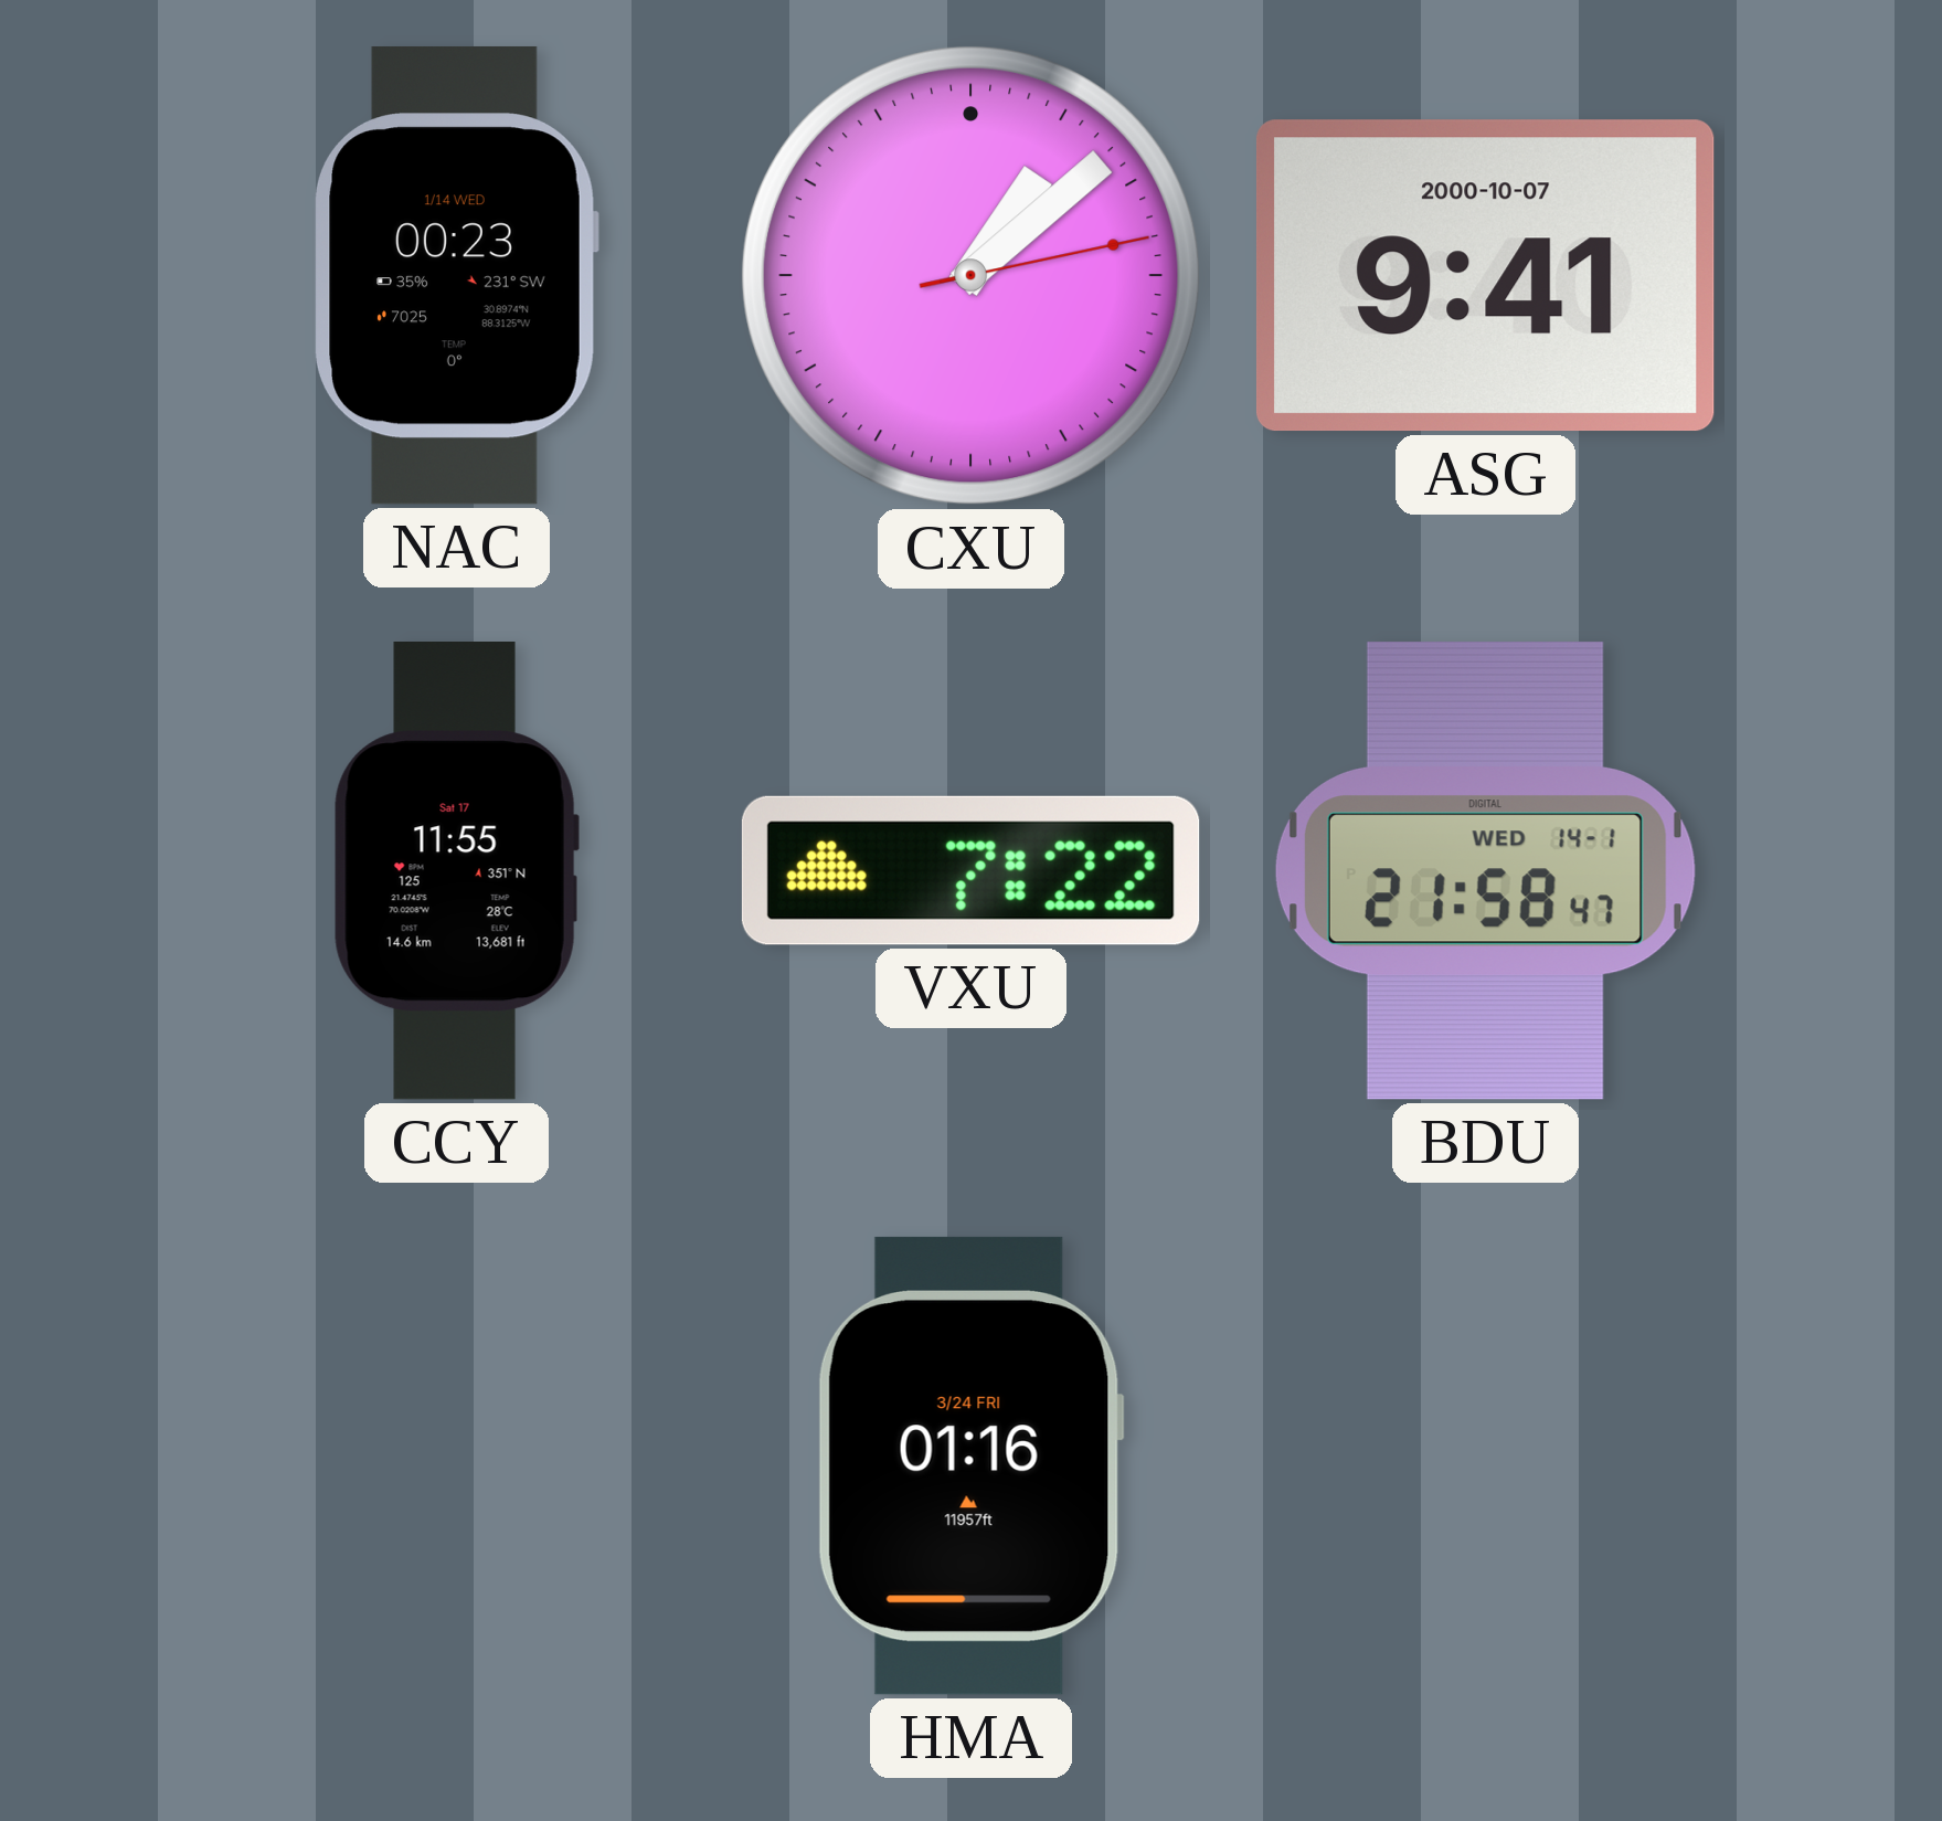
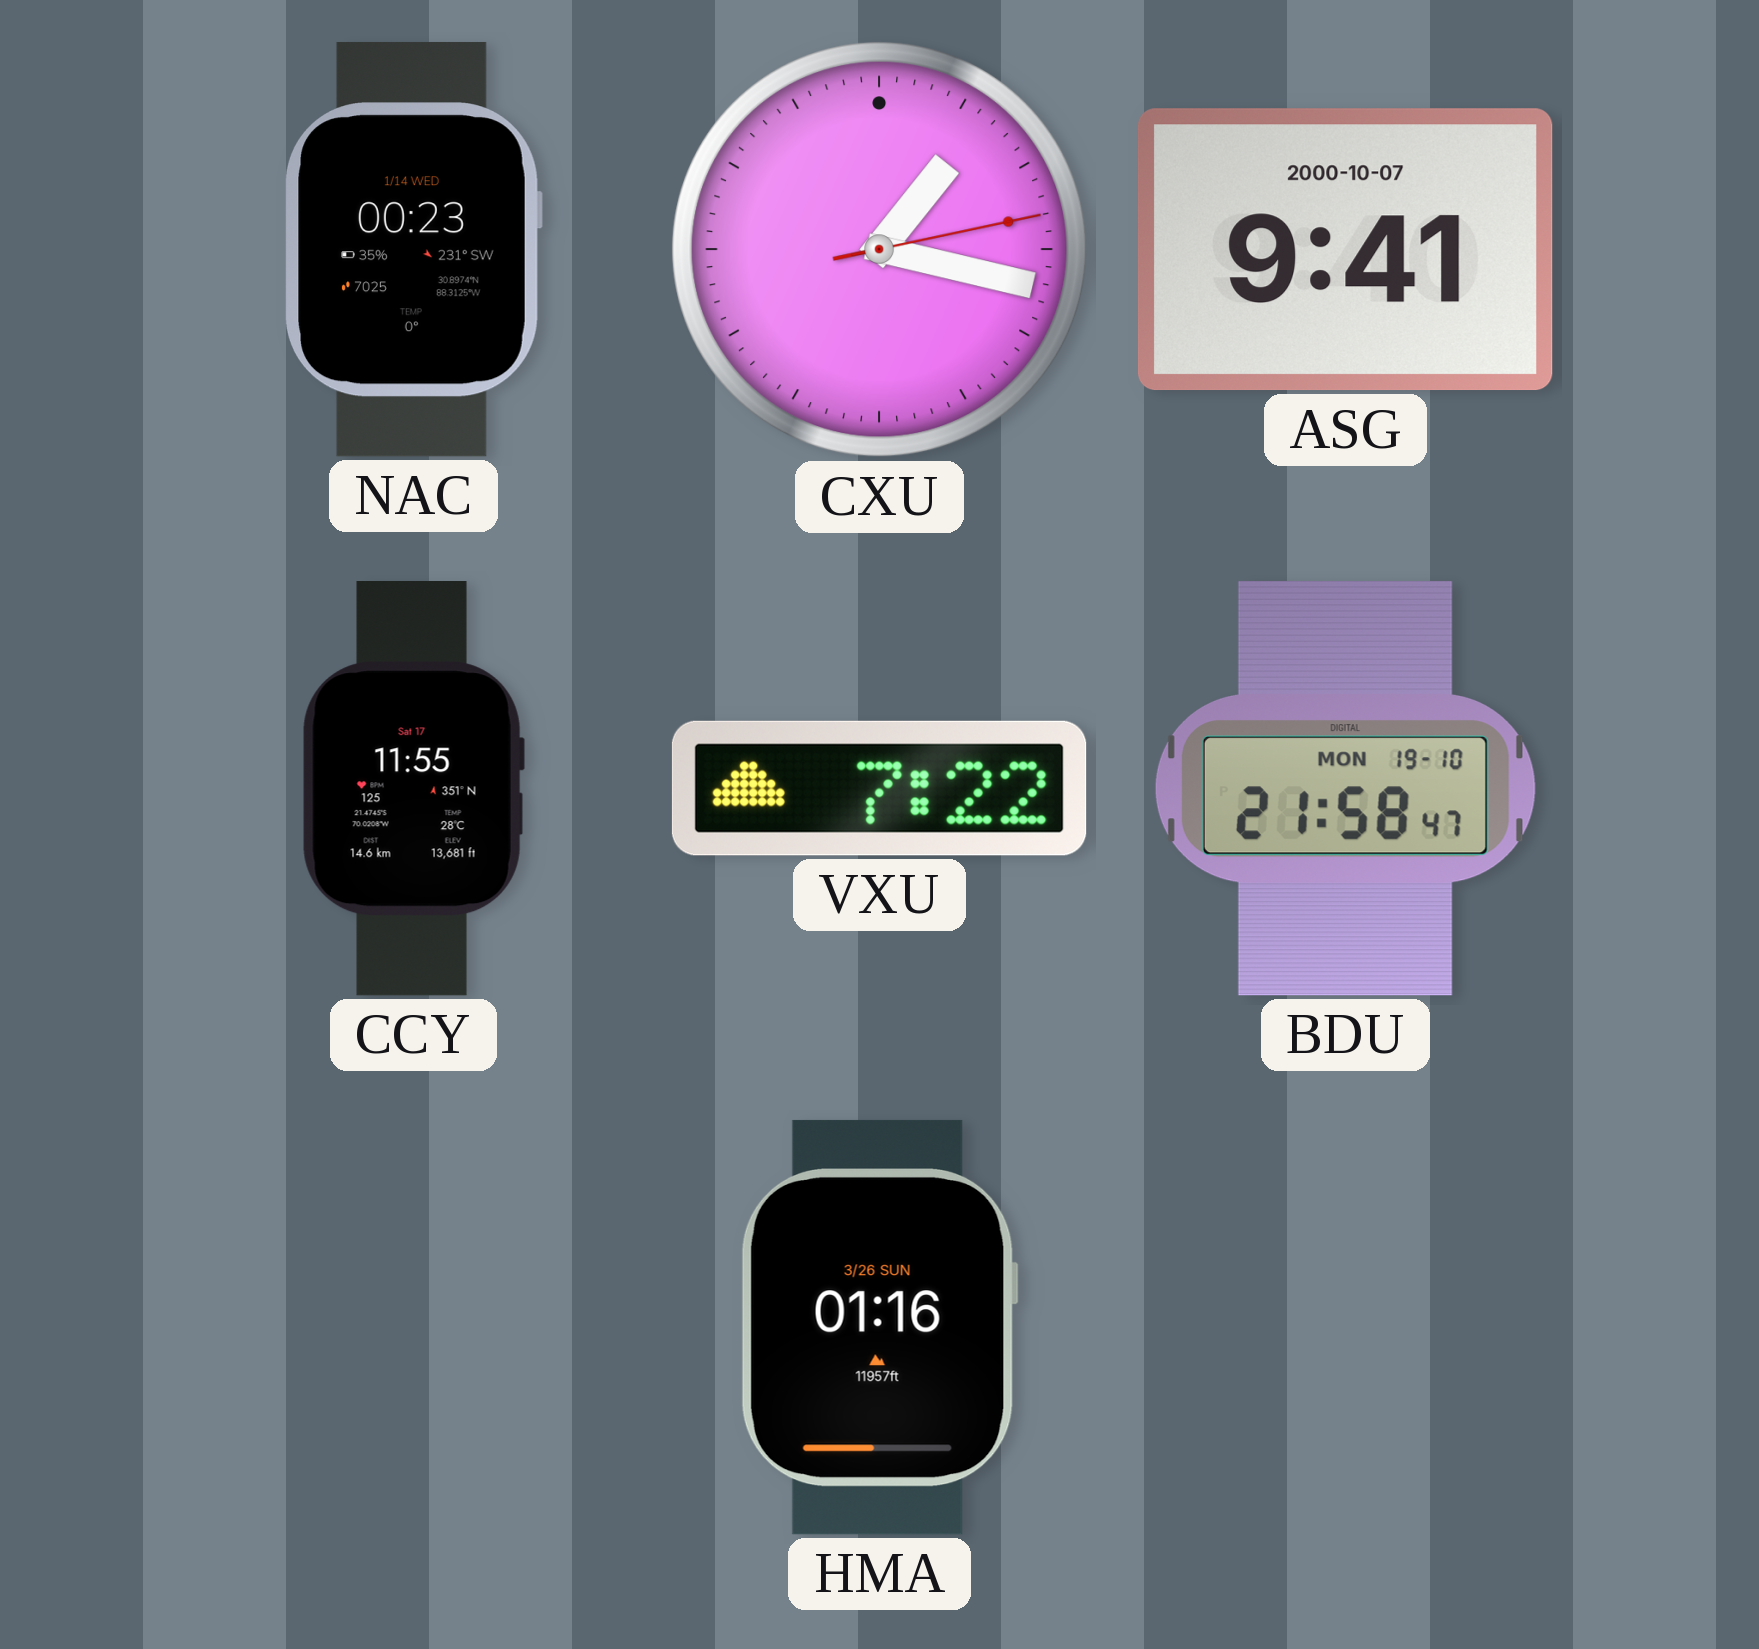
CXU: 1:08 -> 1:17 (880, 250)
BDU date: WED 14-1 -> MON 19-10 (1345, 788)
HMA date: 3/24 FRI -> 3/26 SUN (879, 1327)
